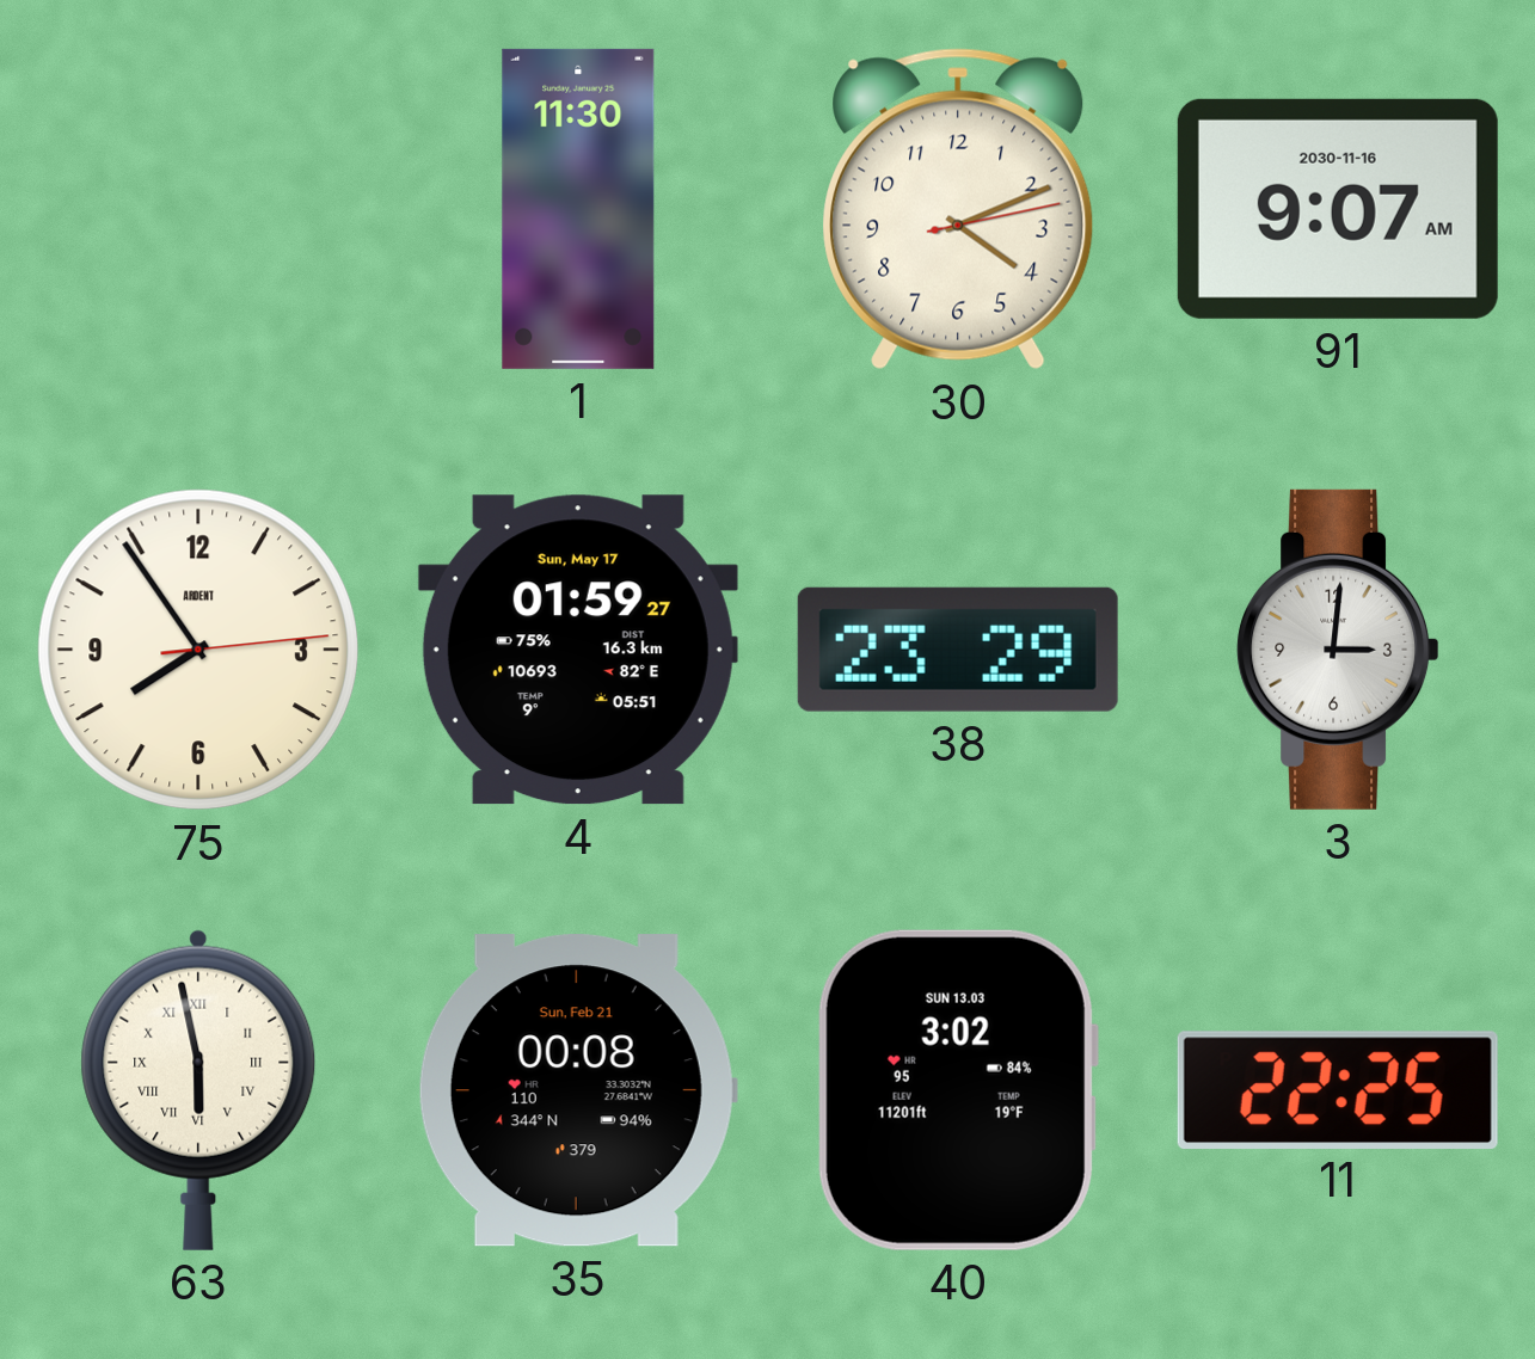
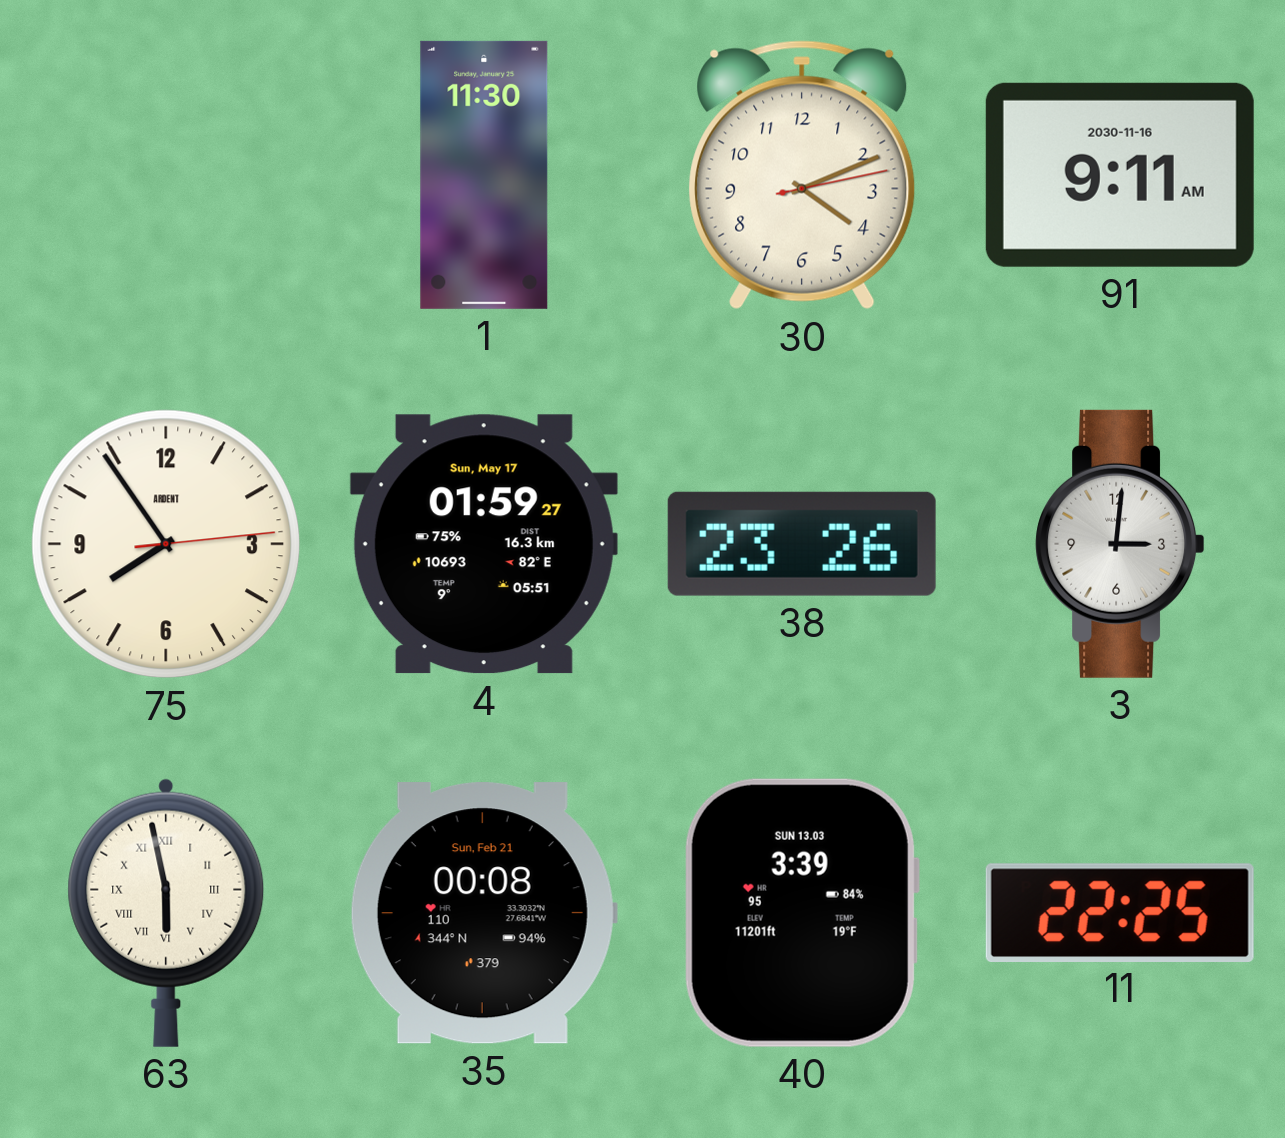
91: 9:07 -> 9:11 (1120, 175)
38: 23:29 -> 23:26 (802, 544)
40: 3:02 -> 3:39 (801, 913)
